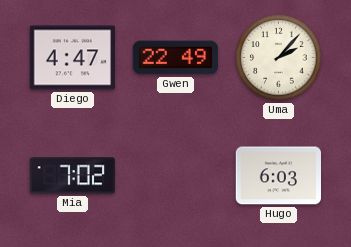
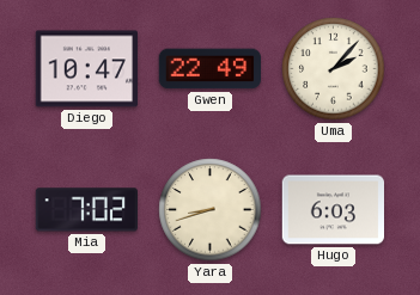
Diego: 4:47 -> 10:47 (86, 69)
Yara: none -> 8:42 (211, 210)
